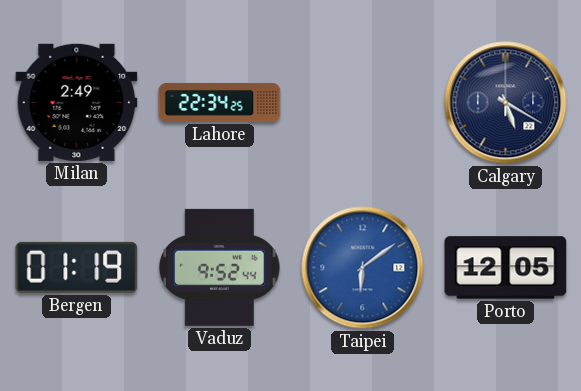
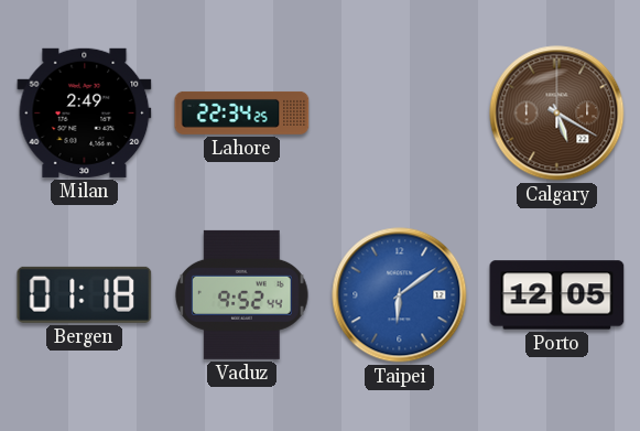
Calgary dial: navy -> brown (557, 114)
Bergen: 01:19 -> 01:18 (85, 294)
